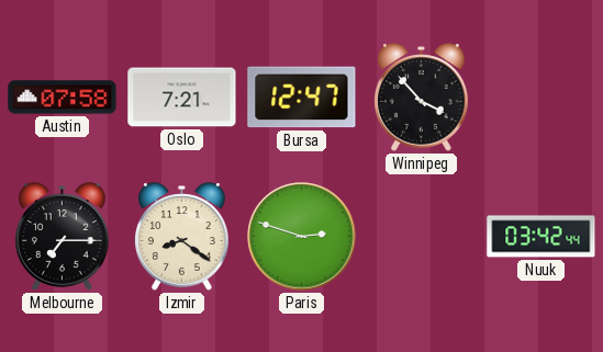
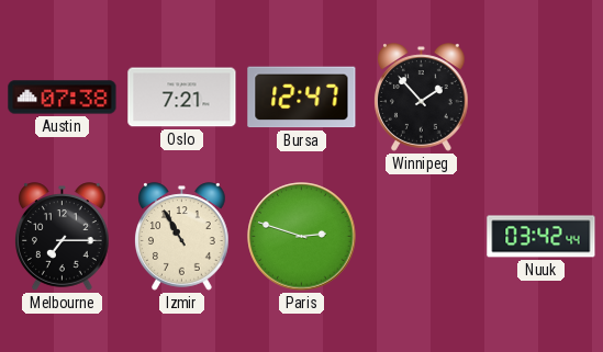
Austin: 07:58 -> 07:38 (63, 98)
Winnipeg: 3:53 -> 1:53 (422, 98)
Izmir: 8:21 -> 10:55 (182, 237)
